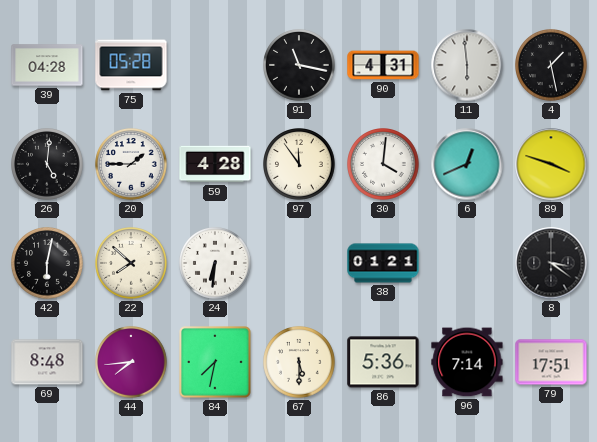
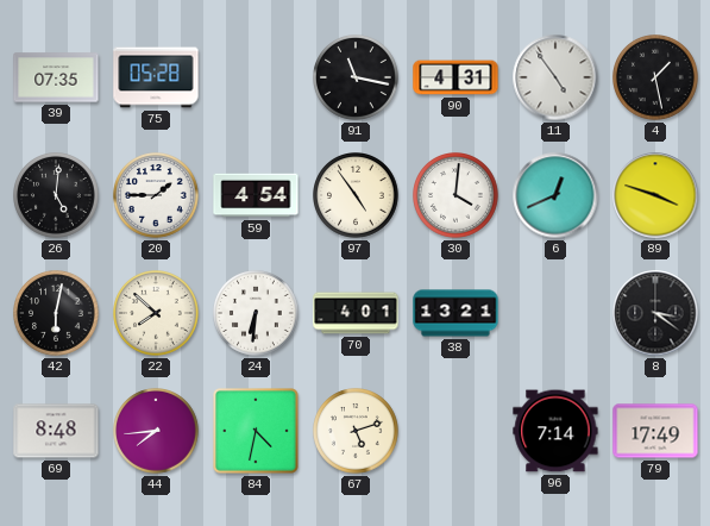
39: 04:28 -> 07:35 (56, 77)
11: 5:59 -> 4:54 (555, 77)
59: 4:28 -> 4:54 (256, 195)
97: 11:54 -> 4:54 (357, 196)
70: none -> 4:01 (356, 313)
38: 01:21 -> 13:21 (455, 313)
84: 7:32 -> 4:32 (257, 432)
67: 5:30 -> 5:12 (357, 432)
86: 5:36 -> none (383, 362)
79: 17:51 -> 17:49 (655, 431)
